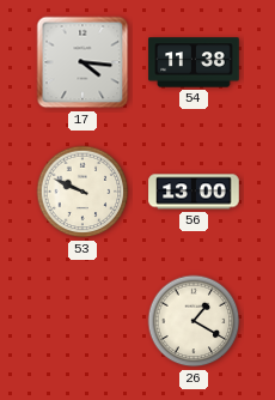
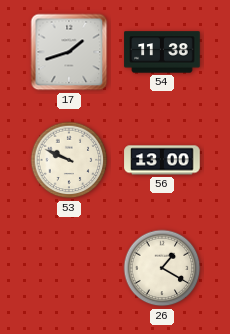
17: 4:16 -> 1:42 (69, 52)
